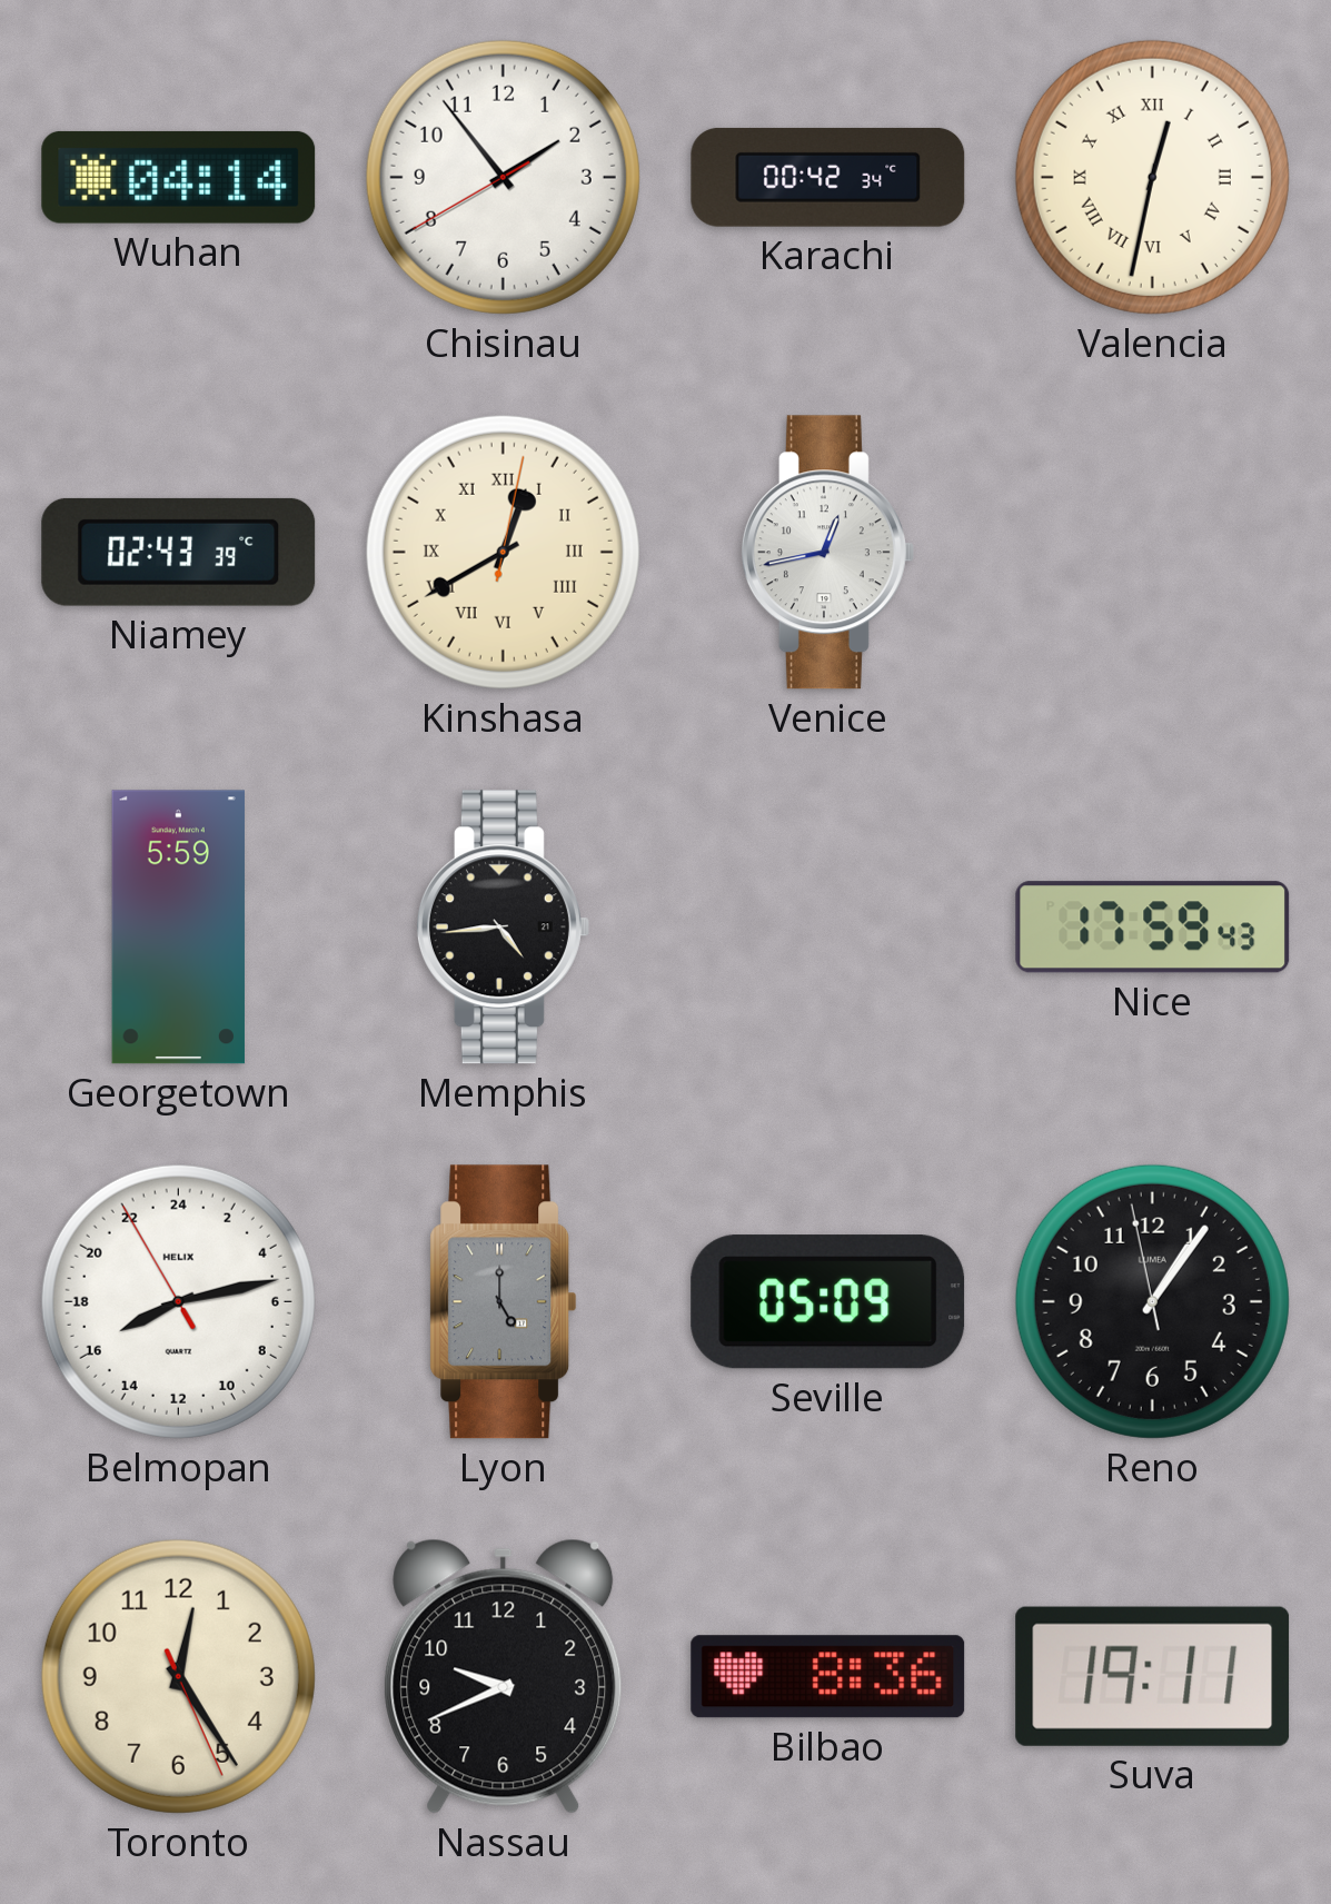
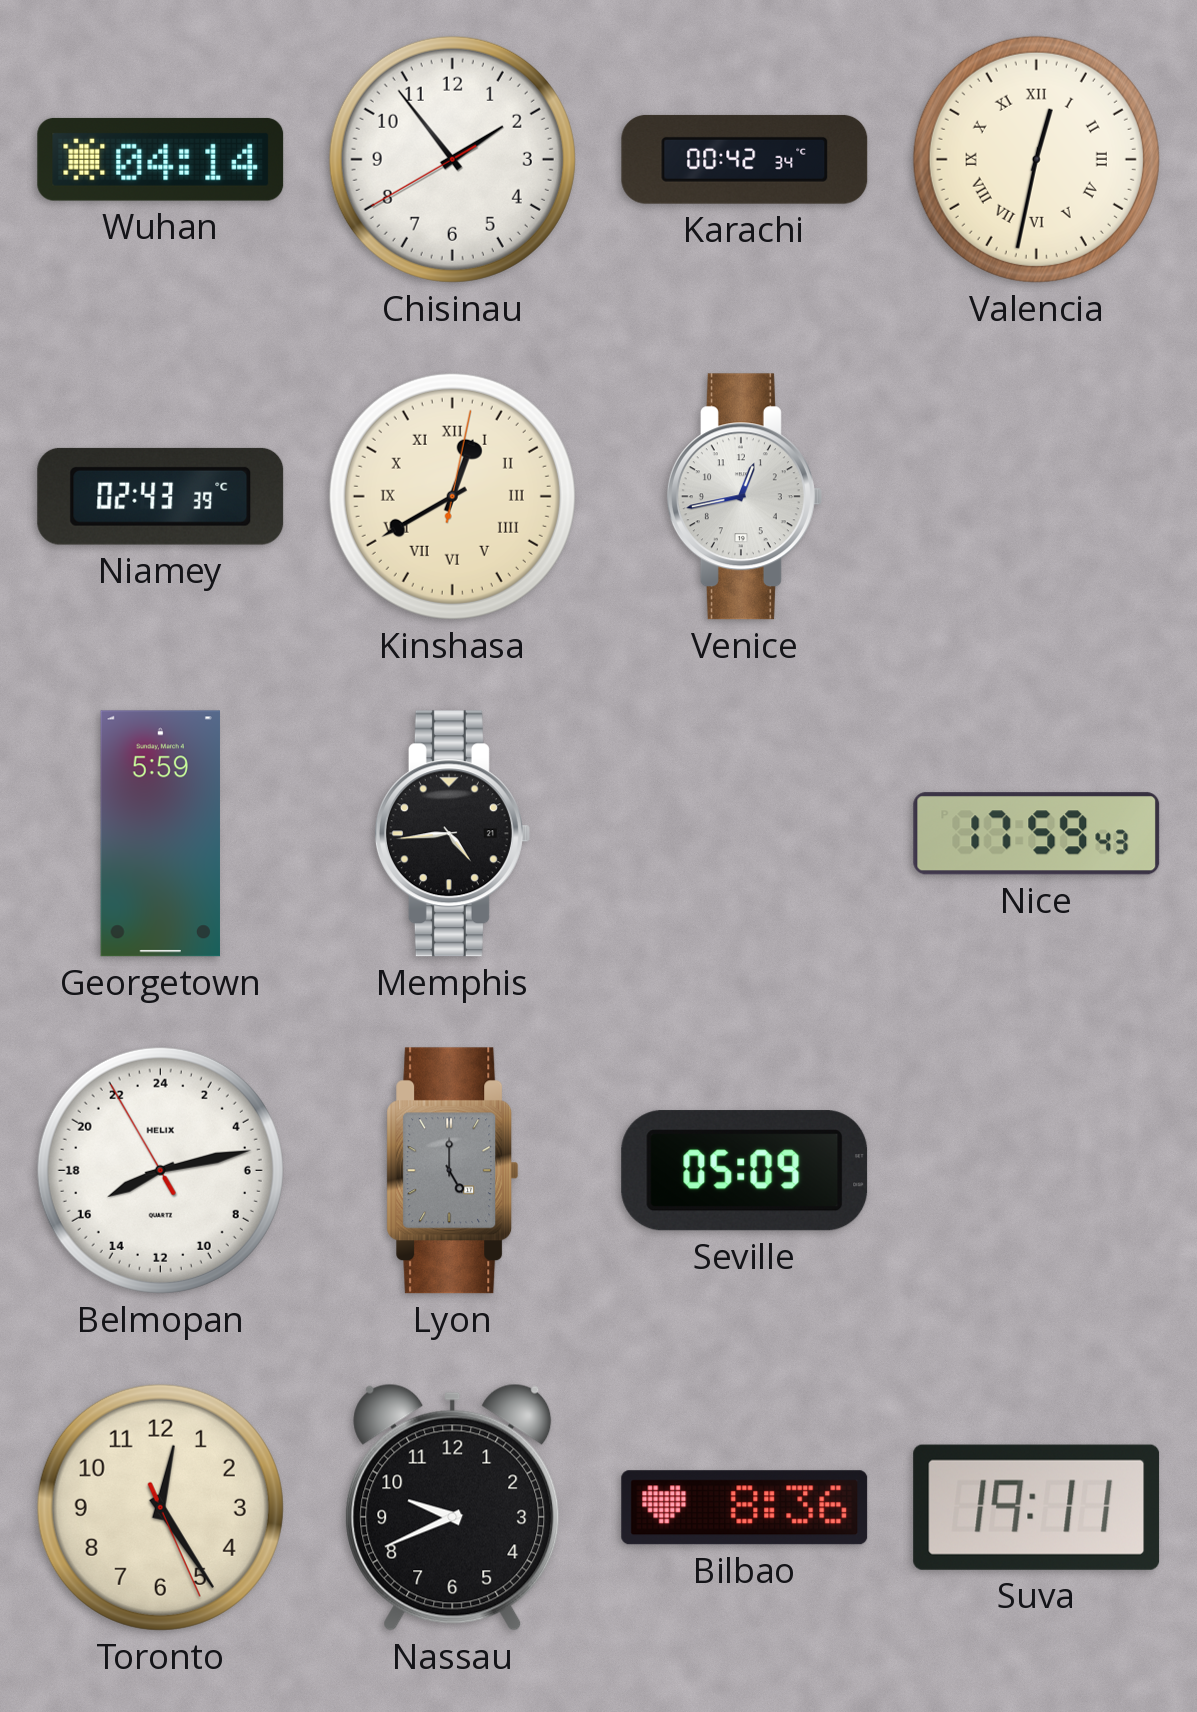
Reno: 1:05 -> none (1152, 1301)
